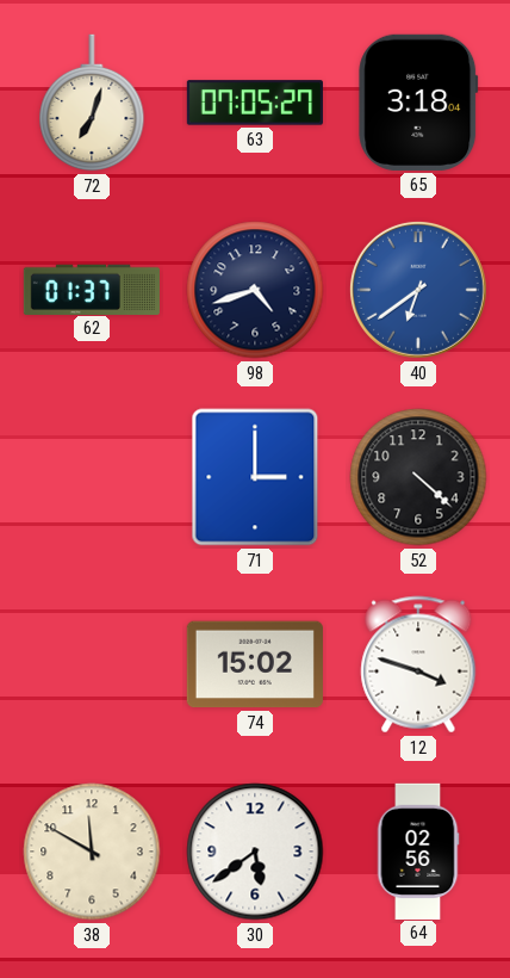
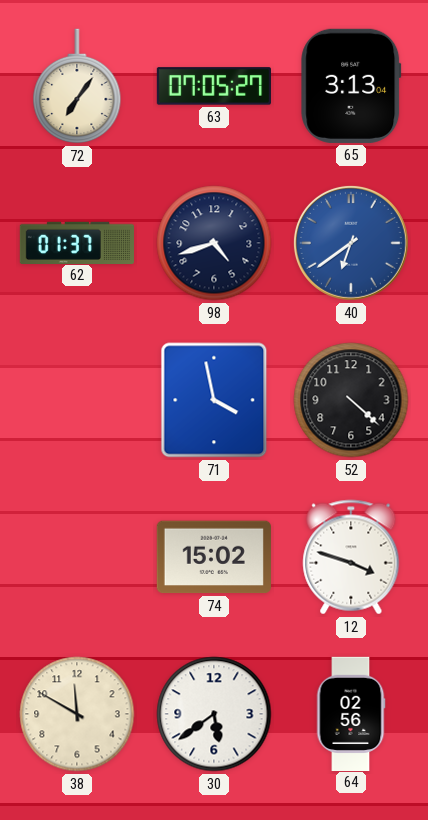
72: 7:03 -> 7:06 (77, 86)
65: 3:18 -> 3:13 (351, 86)
71: 3:00 -> 3:58 (214, 400)
